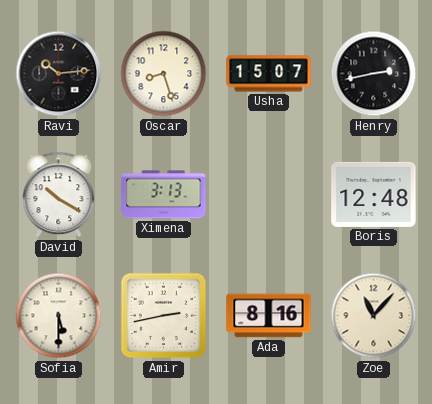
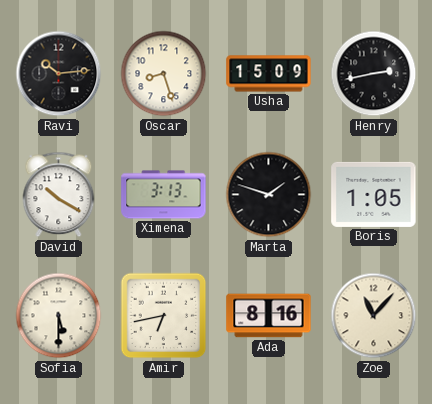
Usha: 15:07 -> 15:09 (269, 74)
Marta: none -> 1:48 (269, 195)
Boris: 12:48 -> 1:05 (374, 194)
Amir: 2:43 -> 6:43 (164, 316)
